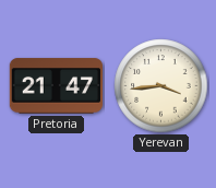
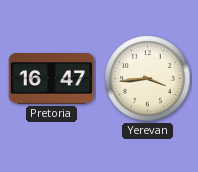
Pretoria: 21:47 -> 16:47 (51, 79)
